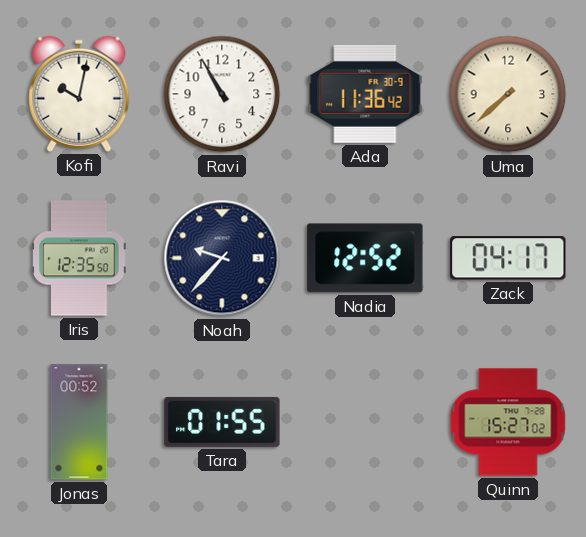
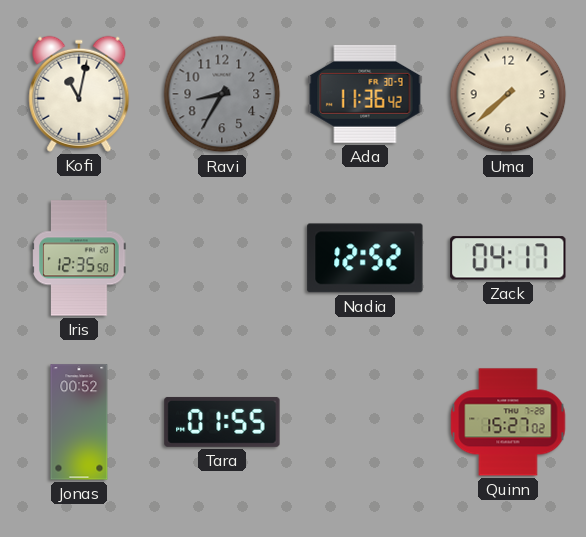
Kofi: 10:02 -> 11:02 (79, 94)
Ravi: 10:55 -> 8:35 (222, 94)
Ravi dial: white -> grey (222, 94)
Noah: 9:37 -> none (222, 258)
